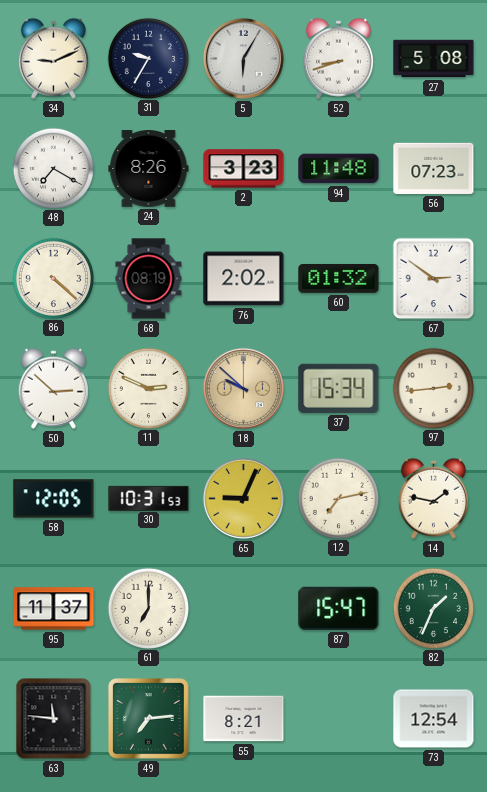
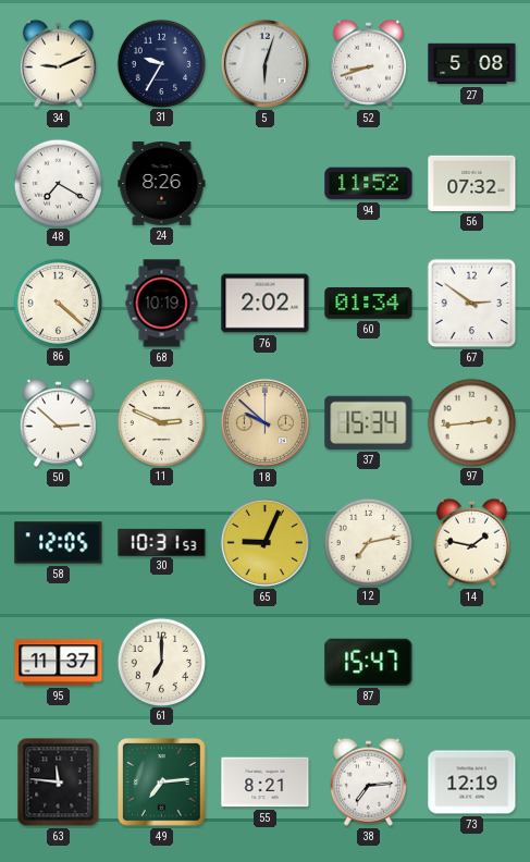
5: 6:05 -> 6:03 (264, 63)
2: 3:23 -> none (244, 169)
94: 11:48 -> 11:52 (369, 184)
56: 07:23 -> 07:32 (472, 183)
68: 08:19 -> 10:19 (162, 304)
60: 01:32 -> 01:34 (369, 303)
82: 1:34 -> none (433, 608)
38: none -> 7:14 (368, 781)
73: 12:54 -> 12:19 (472, 783)
